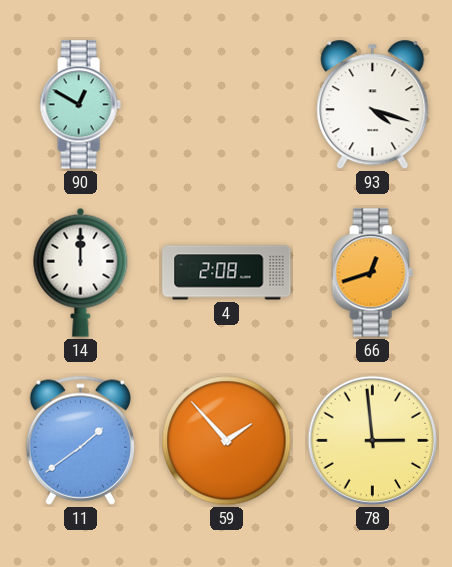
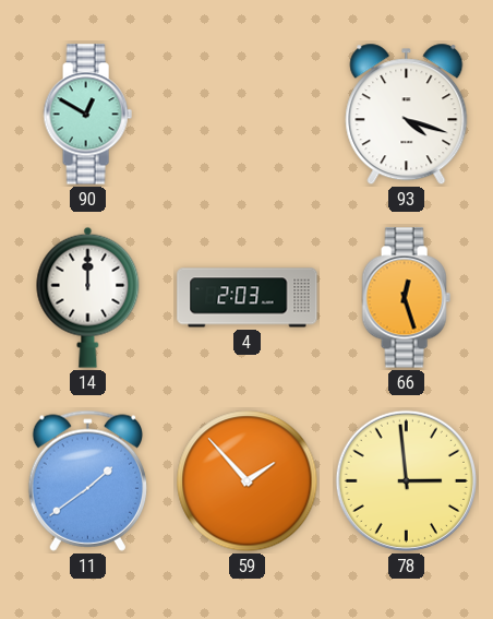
4: 2:08 -> 2:03 (248, 298)
66: 12:42 -> 12:27 (406, 298)
